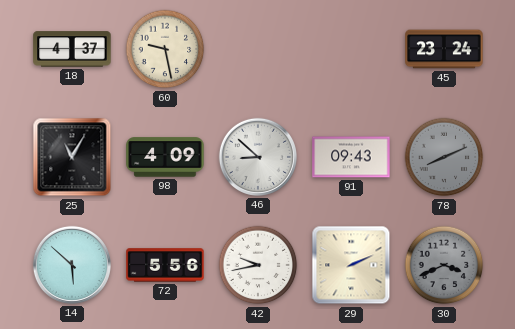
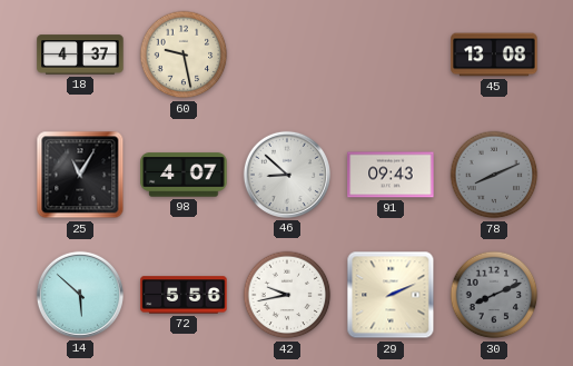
45: 23:24 -> 13:08 (494, 55)
98: 4:09 -> 4:07 (184, 175)
30: 3:41 -> 8:11 (494, 295)
